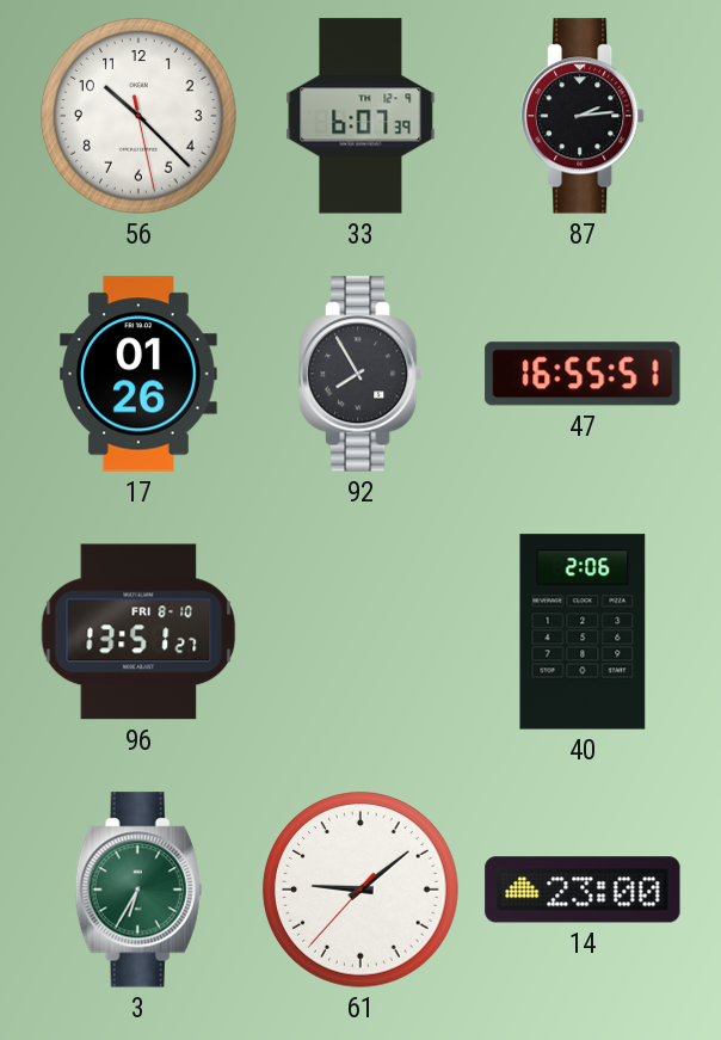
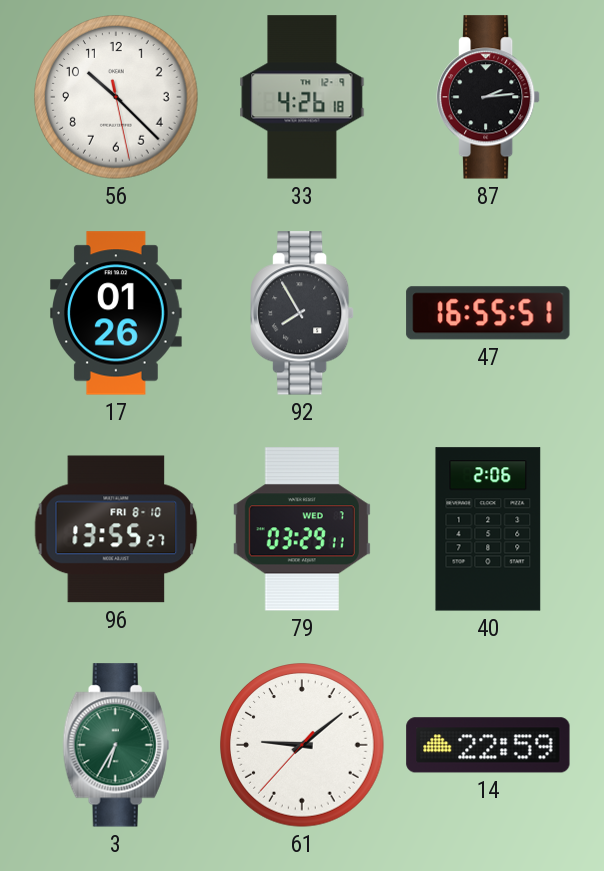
33: 6:07 -> 4:26 (302, 97)
96: 13:51 -> 13:55 (116, 529)
79: none -> 03:29 (302, 529)
14: 23:00 -> 22:59 (488, 745)
